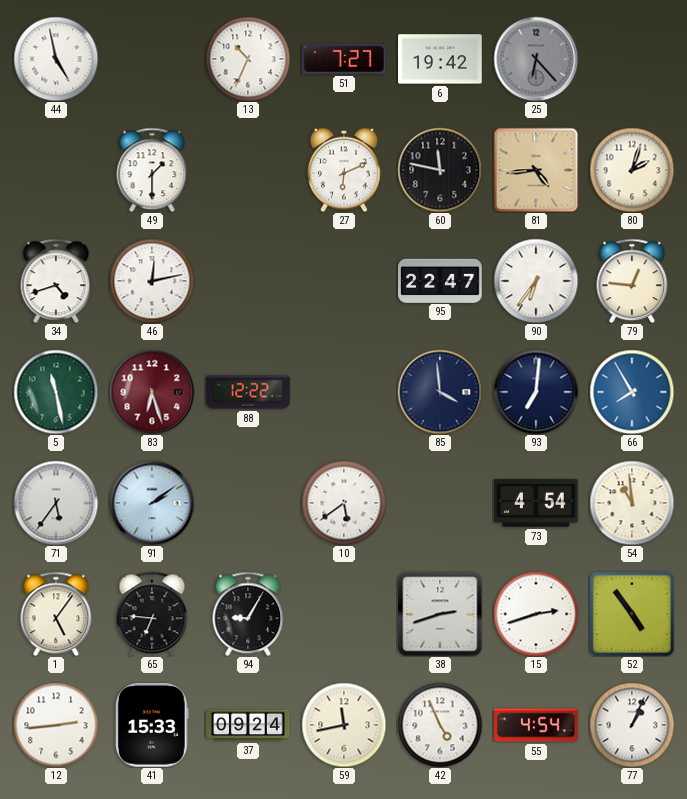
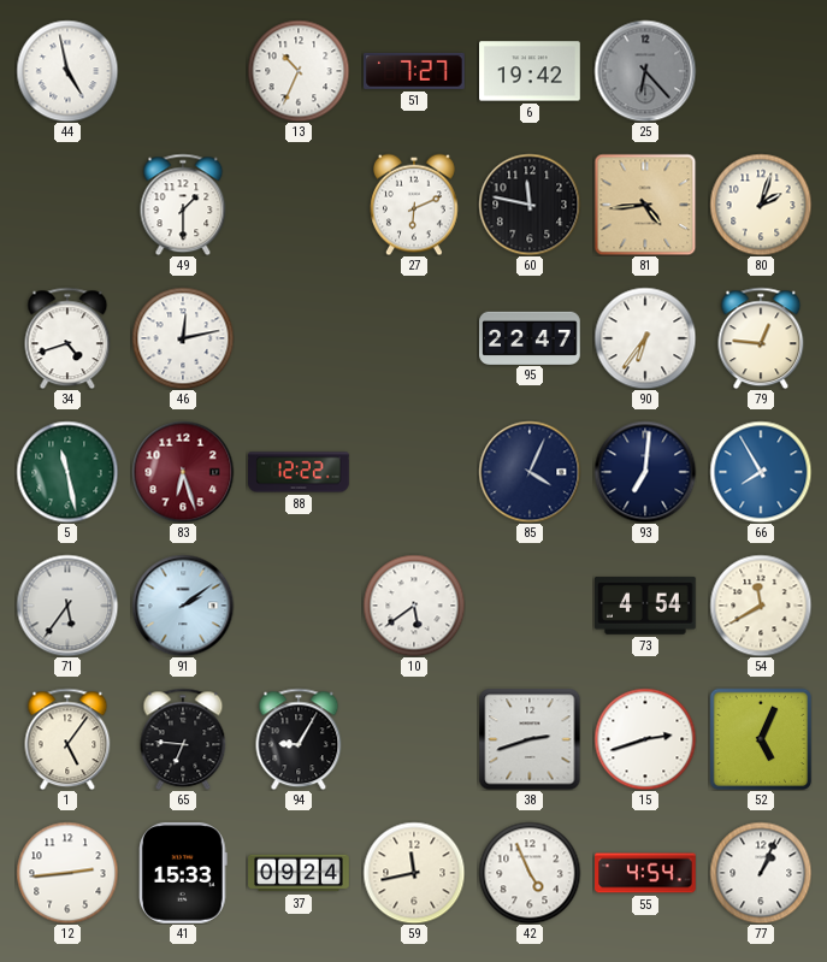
85: 3:59 -> 4:04 (530, 472)
54: 10:59 -> 11:40 (761, 606)
52: 4:54 -> 5:04 (760, 738)
